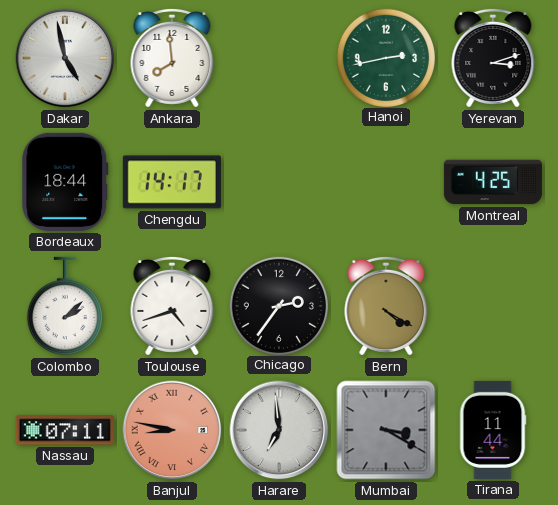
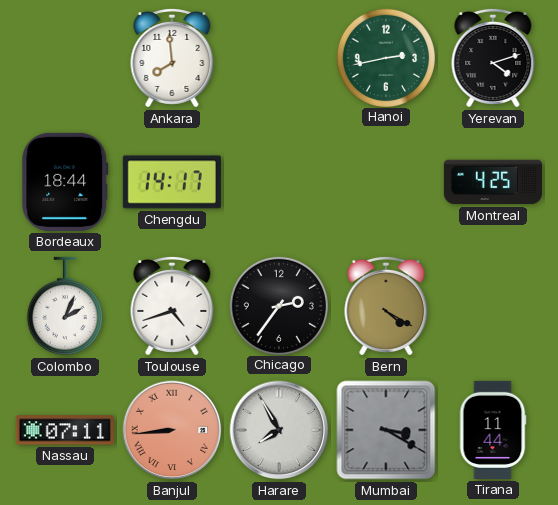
Dakar: 4:58 -> none (65, 58)
Yerevan: 3:12 -> 4:12 (493, 58)
Colombo: 2:08 -> 2:04 (65, 306)
Banjul: 8:47 -> 8:44 (172, 430)
Harare: 6:59 -> 7:55 (279, 430)
